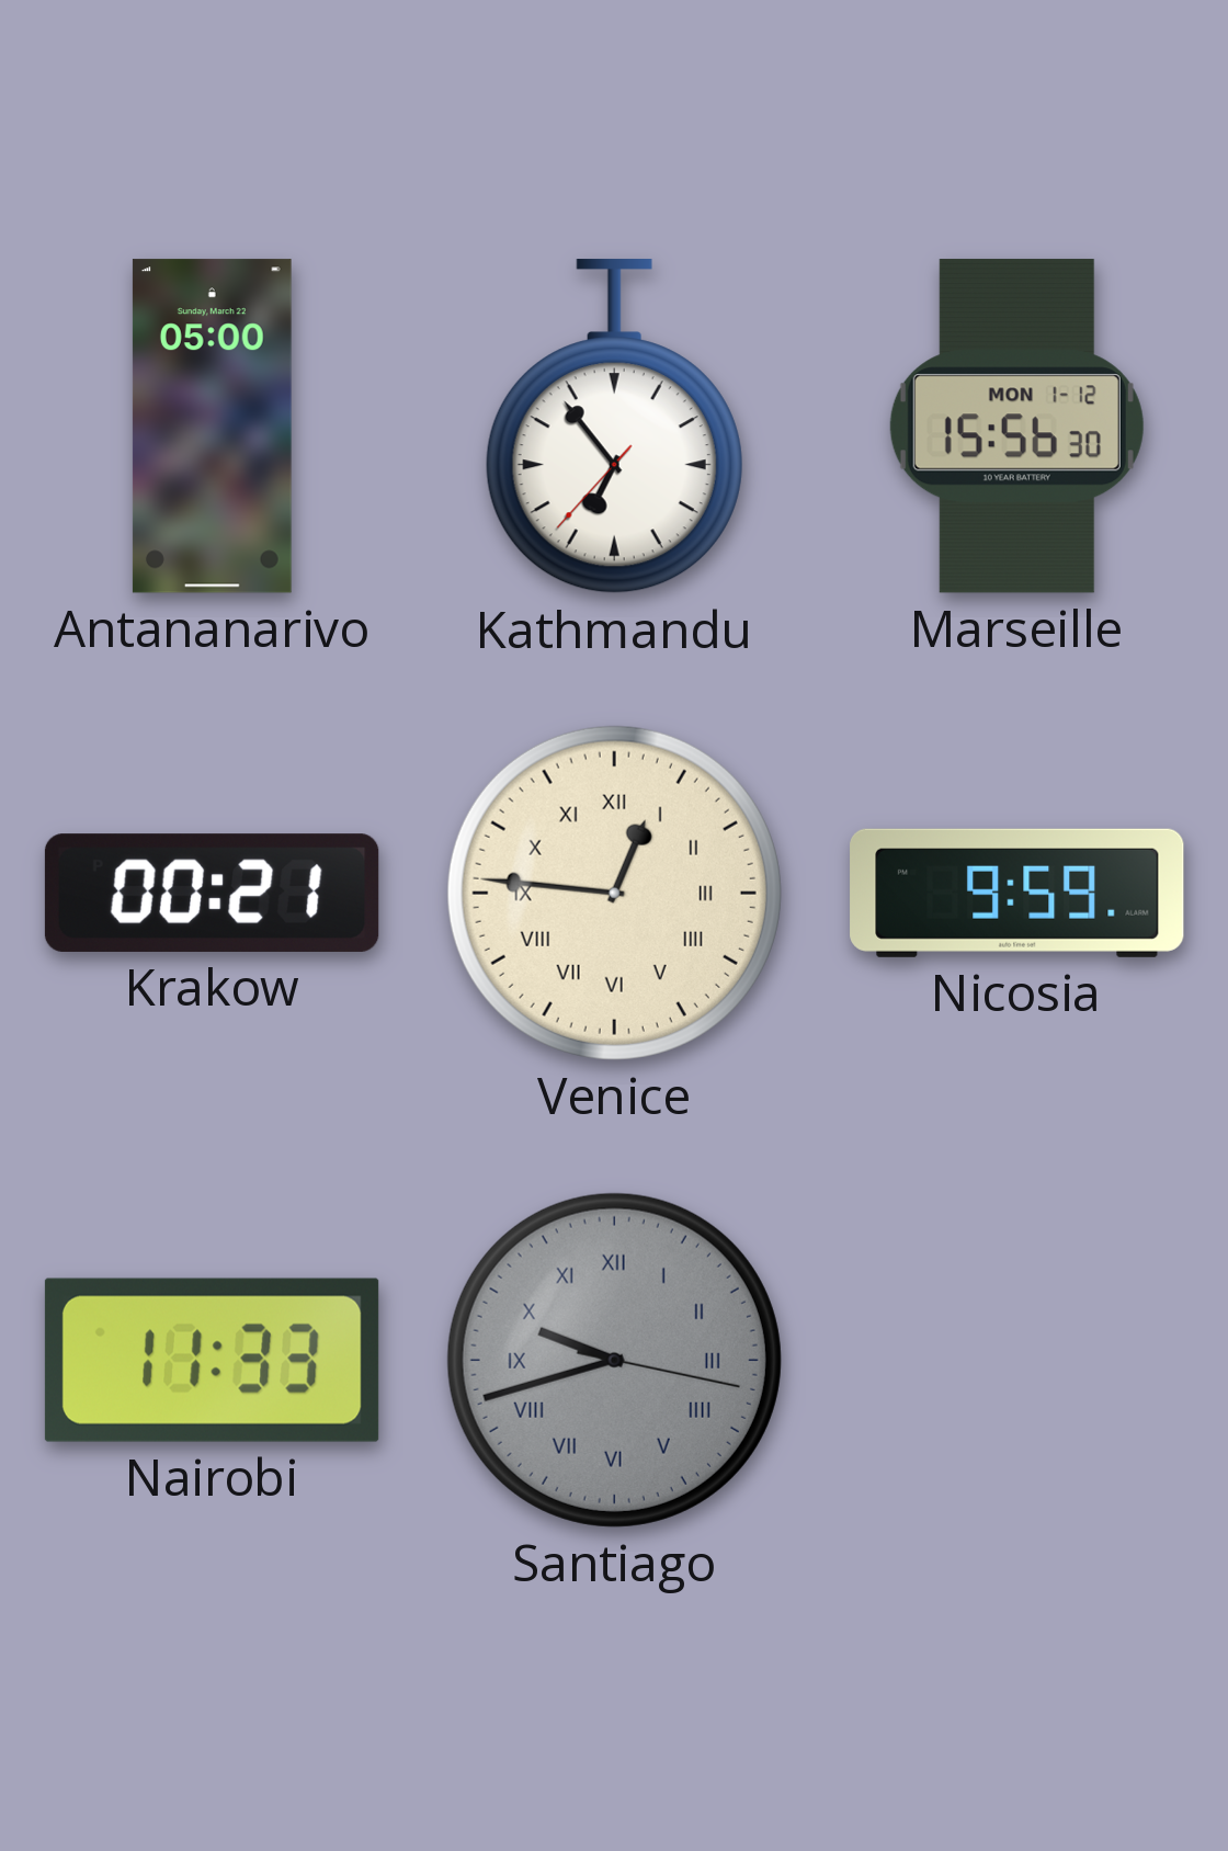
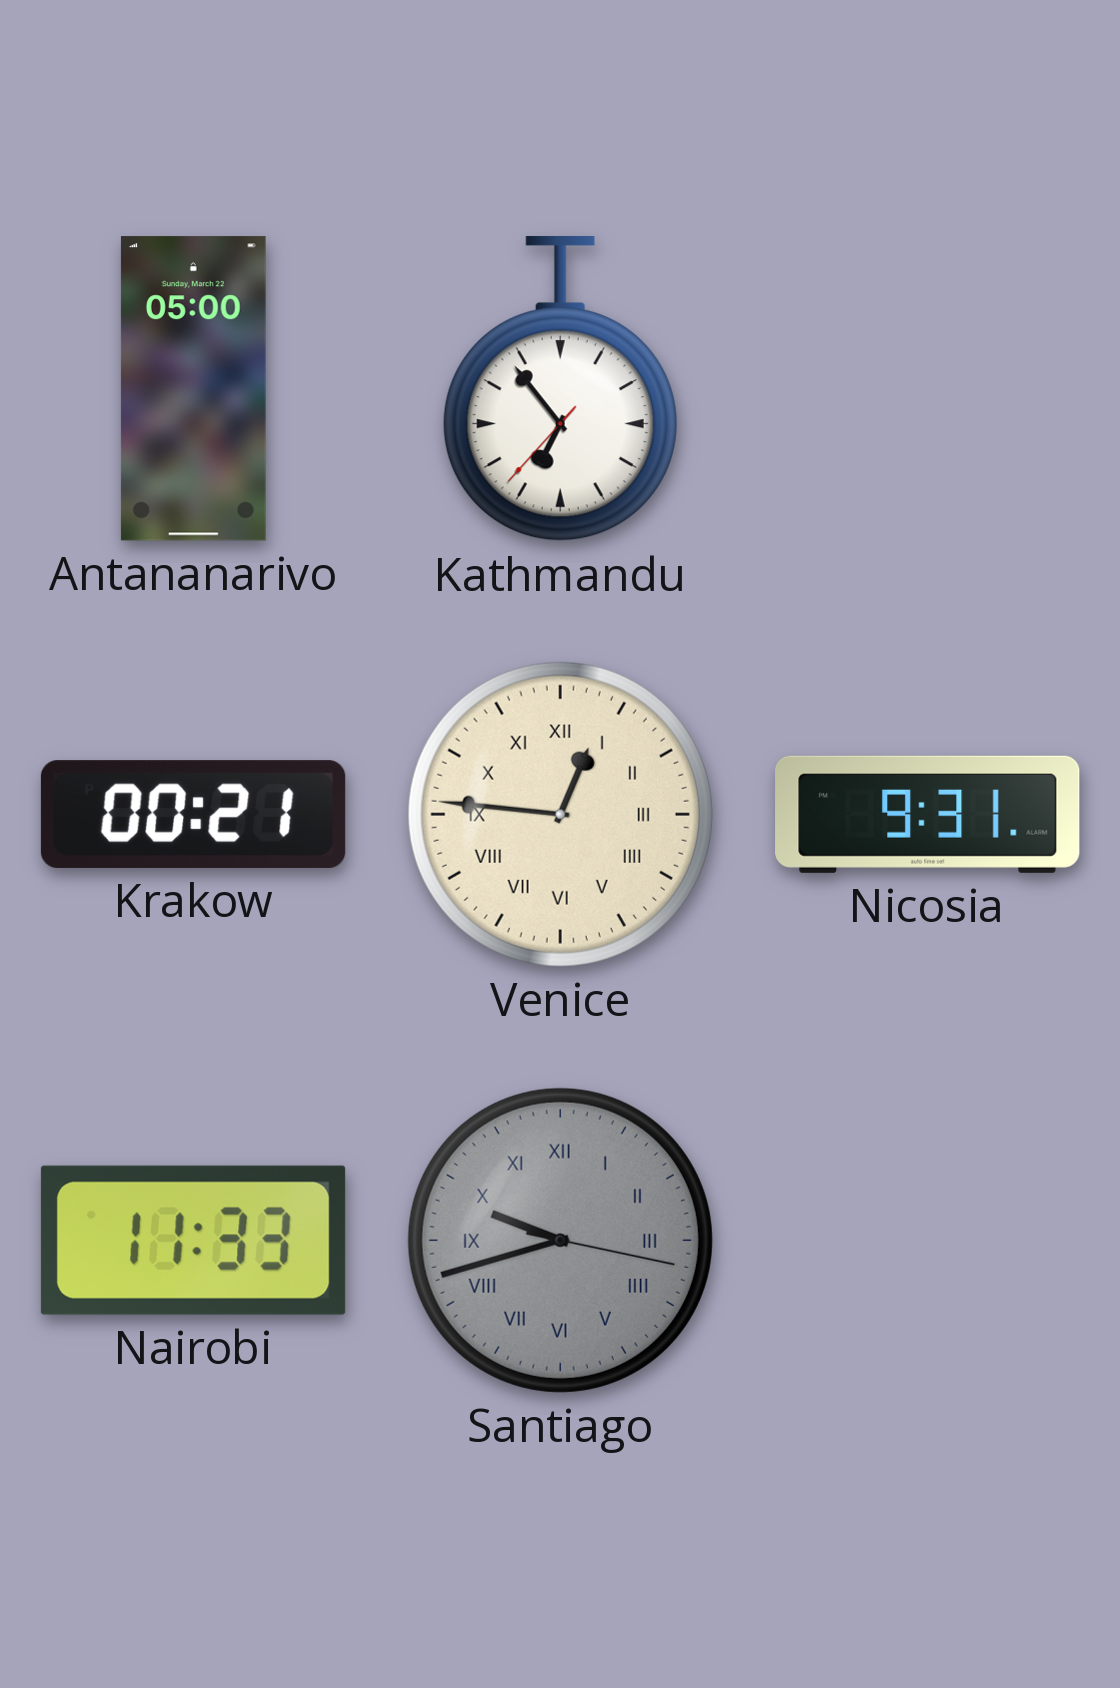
Marseille: 15:56 -> none (1016, 427)
Nicosia: 9:59 -> 9:31 (928, 814)
